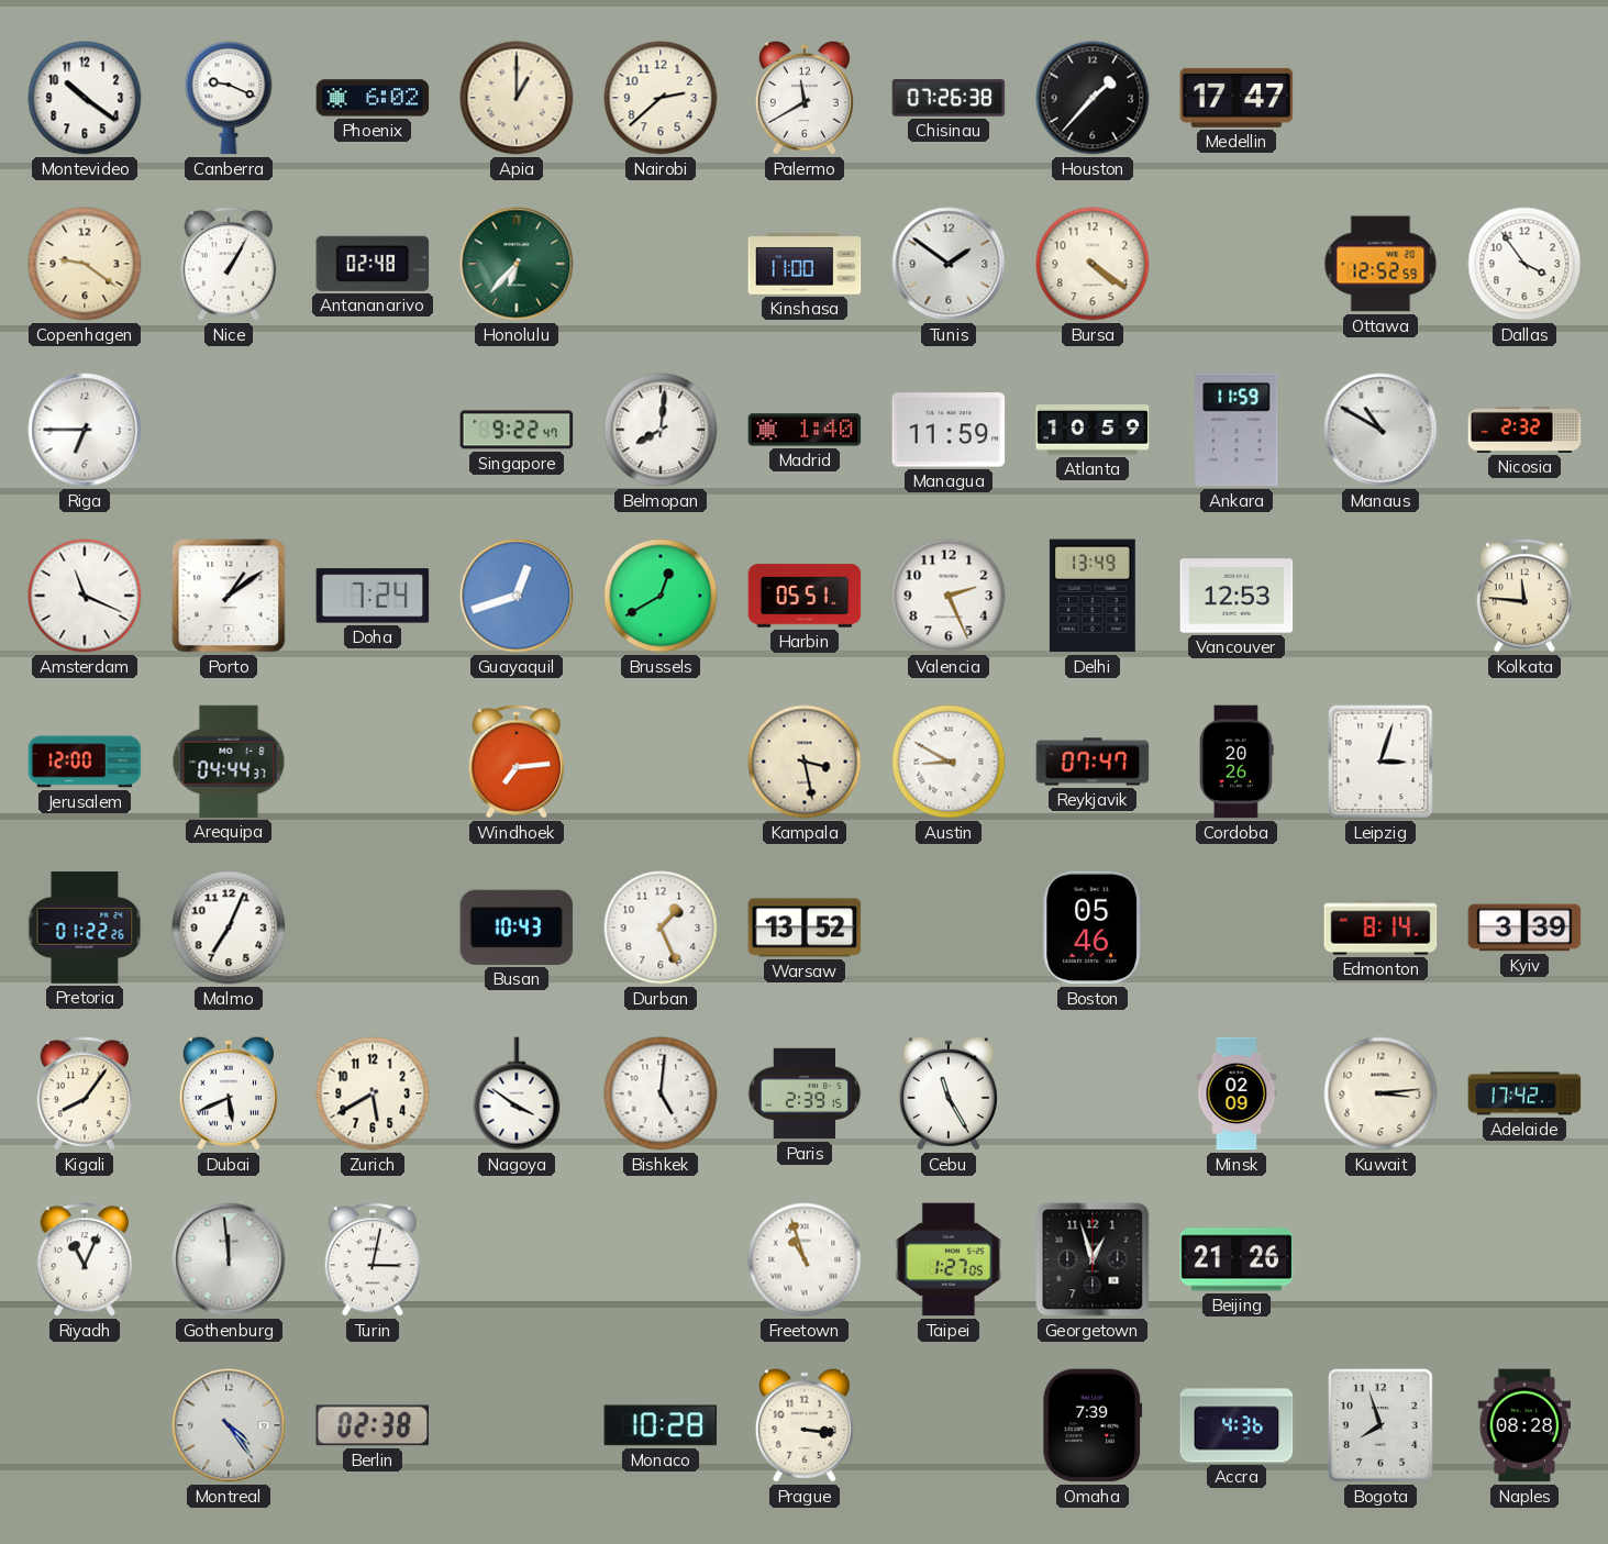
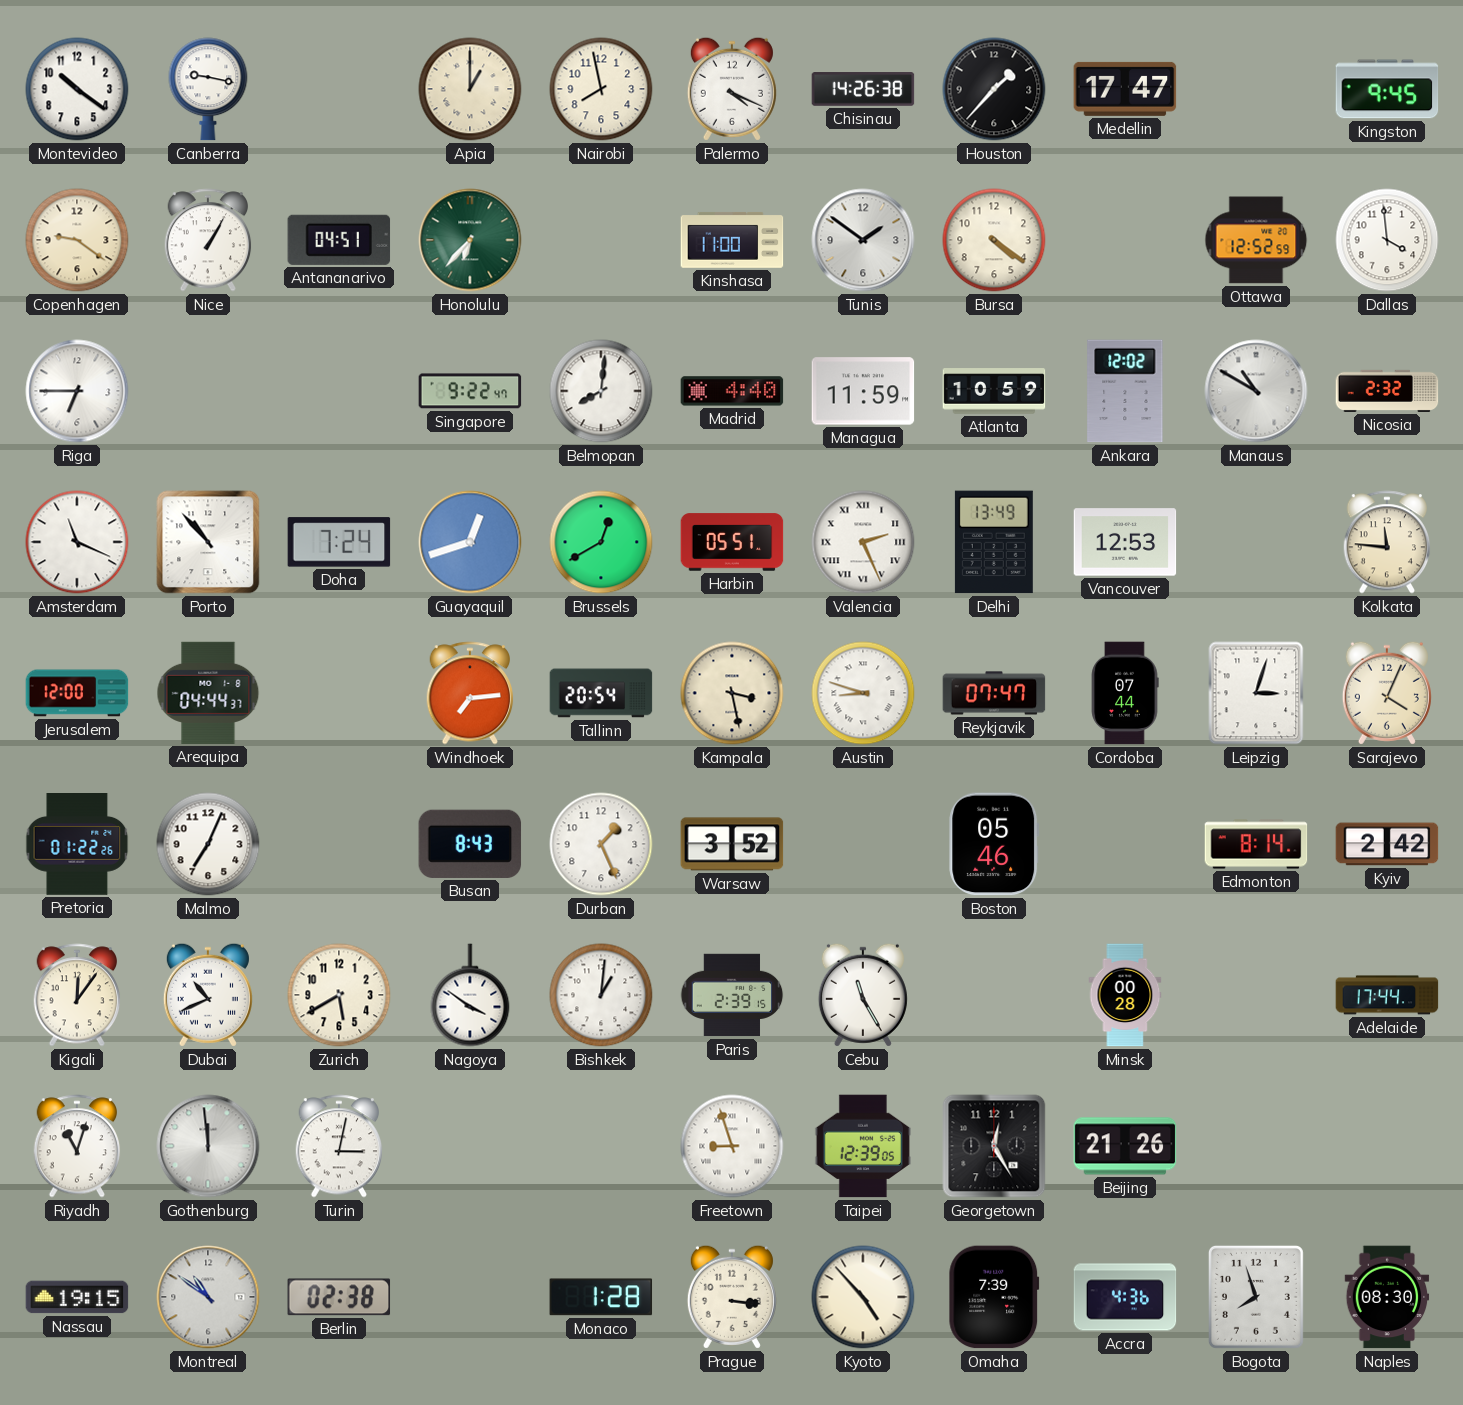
Canberra: 9:19 -> 9:17 (208, 89)
Phoenix: 6:02 -> none (373, 98)
Nairobi: 2:38 -> 7:58 (601, 89)
Palermo: 11:40 -> 4:19 (732, 89)
Chisinau: 07:26 -> 14:26 (863, 89)
Kingston: none -> 9:45 (1387, 89)
Antananarivo: 02:48 -> 04:51 (339, 240)
Dallas: 3:54 -> 3:59 (1387, 240)
Madrid: 1:40 -> 4:40 (732, 391)
Ankara: 11:59 -> 12:02 (1125, 391)
Porto: 1:09 -> 10:53 (208, 542)
Valencia numerals: Arabic -> Roman (863, 542)
Tallinn: none -> 20:54 (601, 693)
Austin: 8:50 -> 8:48 (863, 693)
Cordoba: 20:26 -> 07:44 (1125, 693)
Sarajevo: none -> 4:04 (1387, 693)
Busan: 10:43 -> 8:43 (470, 844)
Warsaw: 13:52 -> 3:52 (732, 844)
Kyiv: 3:39 -> 2:42 (1387, 844)
Kigali: 8:06 -> 12:06 (77, 995)
Dubai: 5:41 -> 10:41 (208, 995)
Bishkek: 5:01 -> 1:01 (601, 995)
Minsk: 02:09 -> 00:28 (1125, 995)
Kuwait: 3:14 -> none (1380, 1093)
Adelaide: 17:42 -> 17:44 (1387, 995)
Riyadh: 11:04 -> 11:03 (77, 1146)
Freetown: 10:57 -> 8:57 (732, 1146)
Taipei: 1:27 -> 12:39 (863, 1146)
Georgetown: 12:57 -> 12:25 (994, 1146)
Nassau: none -> 19:15 (77, 1297)
Montreal: 4:24 -> 10:51 (208, 1297)
Monaco: 10:28 -> 1:28 (601, 1297)
Kyoto: none -> 4:53 (863, 1297)
Naples: 08:28 -> 08:30 (1387, 1297)
